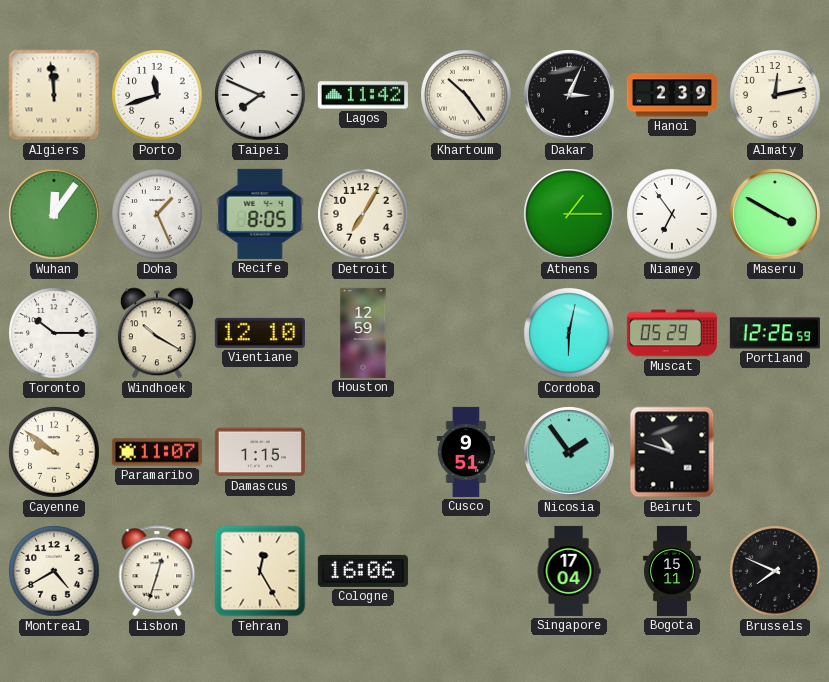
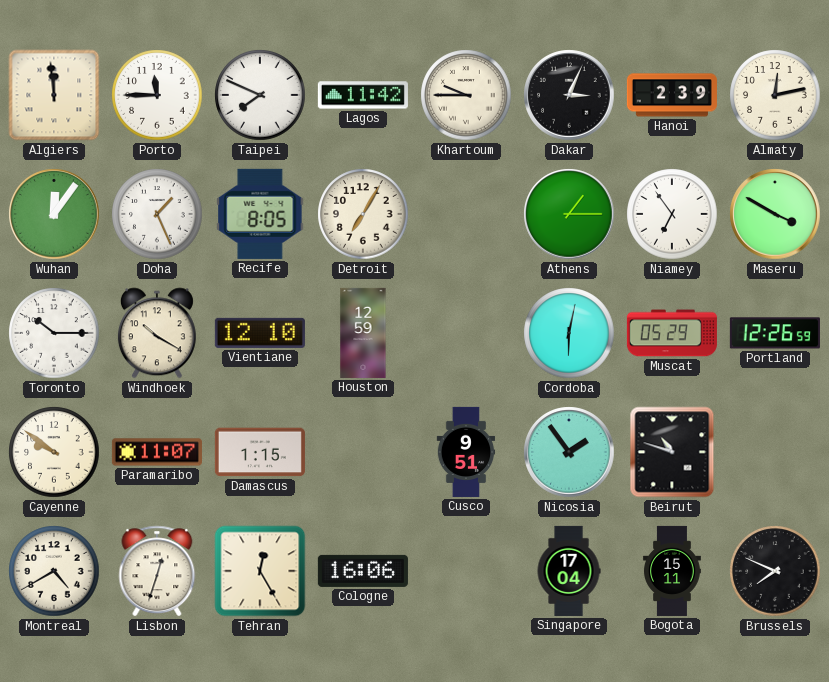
Porto: 11:42 -> 11:45 (157, 95)
Khartoum: 10:24 -> 9:45 (466, 95)
